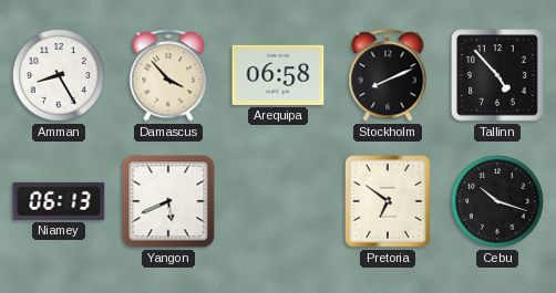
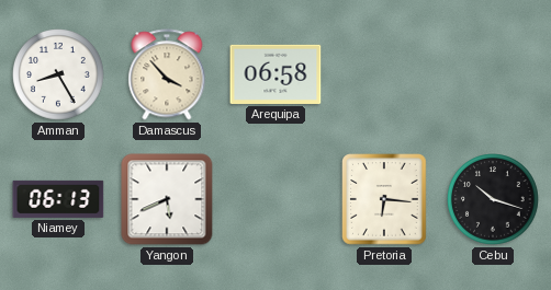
Stockholm: 8:11 -> none (388, 75)
Tallinn: 4:53 -> none (497, 75)
Pretoria: 6:51 -> 6:16 (385, 199)
